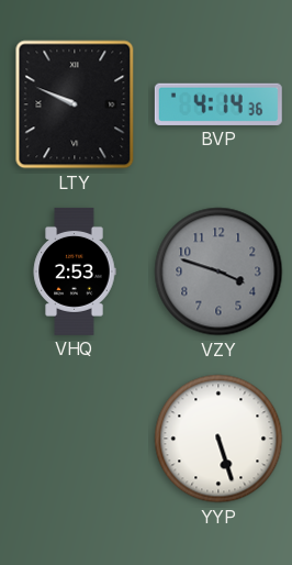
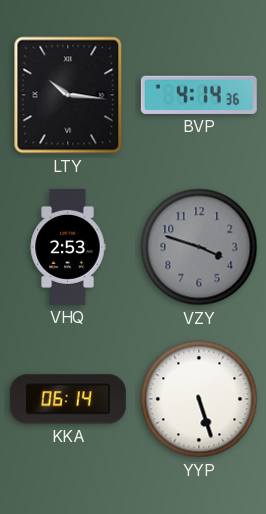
LTY: 9:49 -> 10:16 (68, 95)
KKA: none -> 06:14 (68, 399)
